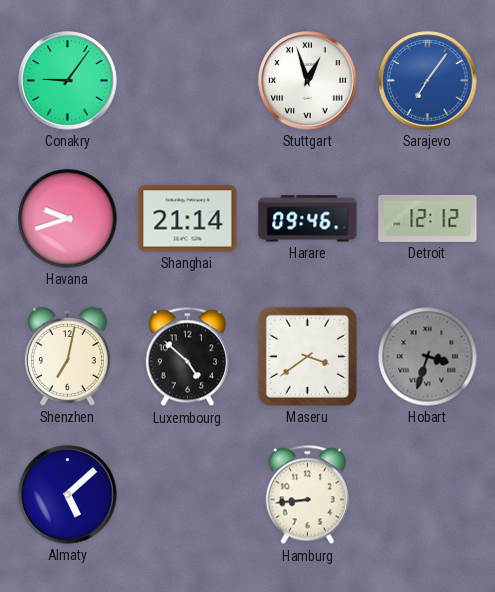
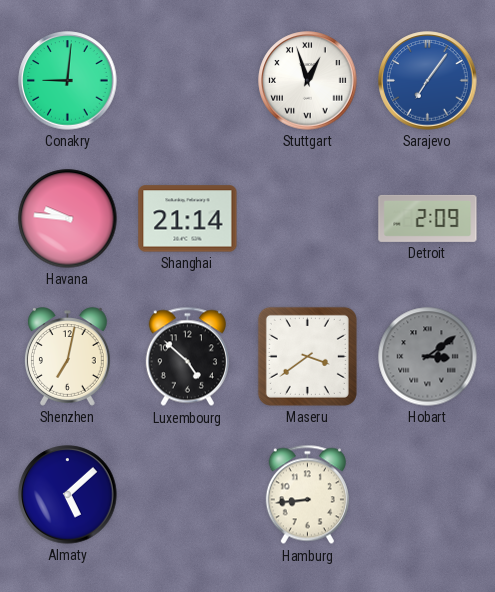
Conakry: 9:06 -> 9:01 (68, 81)
Havana: 9:42 -> 9:46 (68, 219)
Harare: 09:46 -> none (308, 219)
Detroit: 12:12 -> 2:09 (428, 218)
Hobart: 3:33 -> 3:09 (428, 357)
